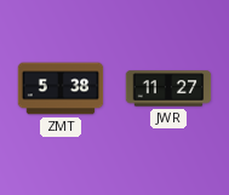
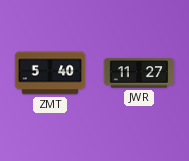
ZMT: 5:38 -> 5:40 (50, 73)
